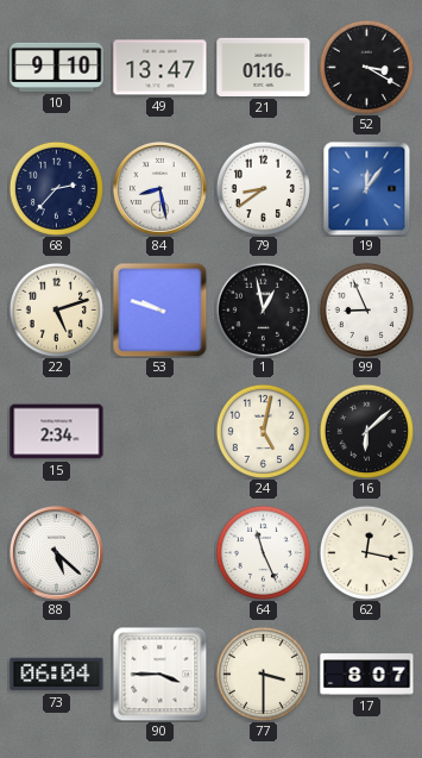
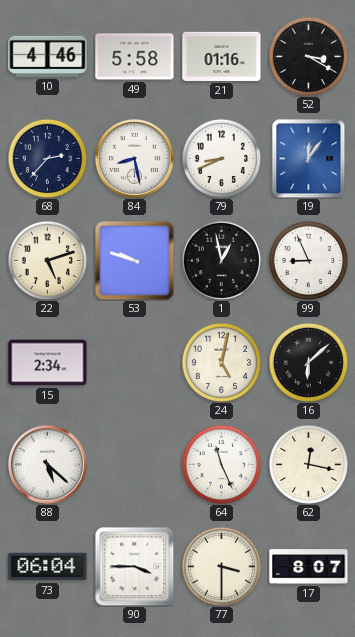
10: 9:10 -> 4:46 (48, 56)
49: 13:47 -> 5:58 (135, 57)
79: 8:39 -> 8:41 (221, 158)
